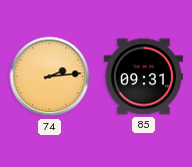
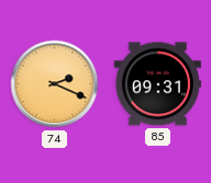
74: 2:14 -> 2:19 (55, 84)
